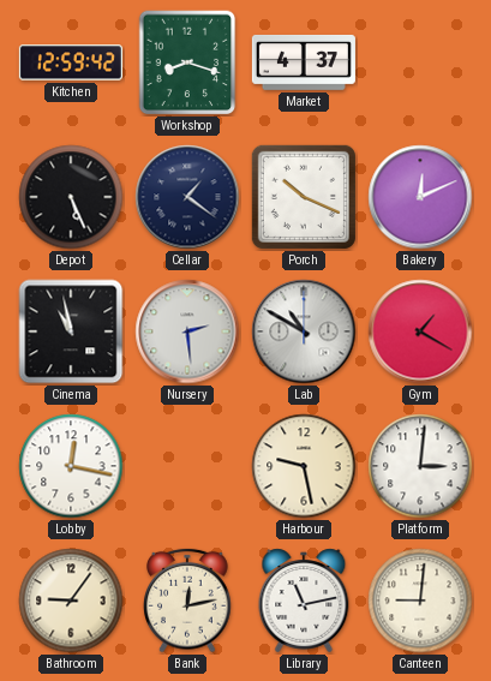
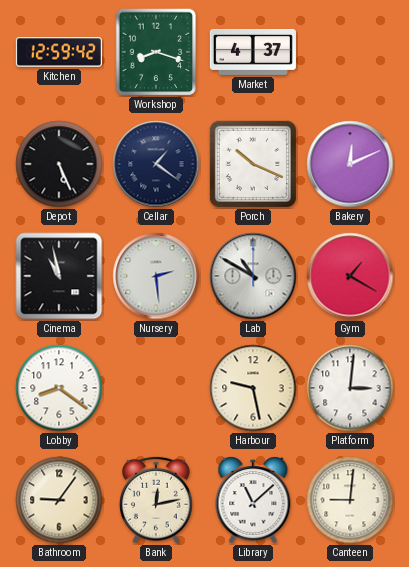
Lobby: 12:17 -> 8:21 (59, 388)
Library: 11:13 -> 11:08 (253, 500)
